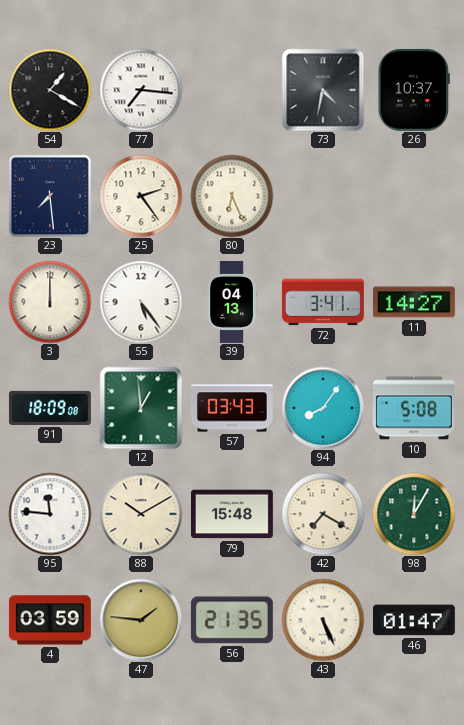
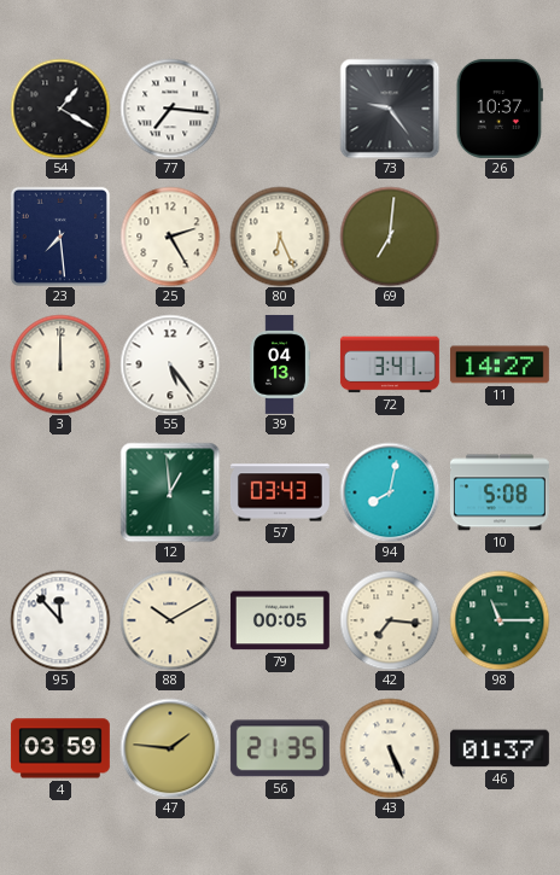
73: 4:32 -> 9:24 (390, 109)
25: 2:24 -> 2:25 (170, 237)
69: none -> 7:01 (390, 237)
91: 18:09 -> none (50, 408)
94: 8:06 -> 8:02 (390, 492)
95: 11:46 -> 11:53 (60, 620)
79: 15:48 -> 00:05 (280, 620)
42: 7:20 -> 7:16 (390, 620)
98: 12:05 -> 11:15 (500, 620)
46: 01:47 -> 01:37 (500, 748)
